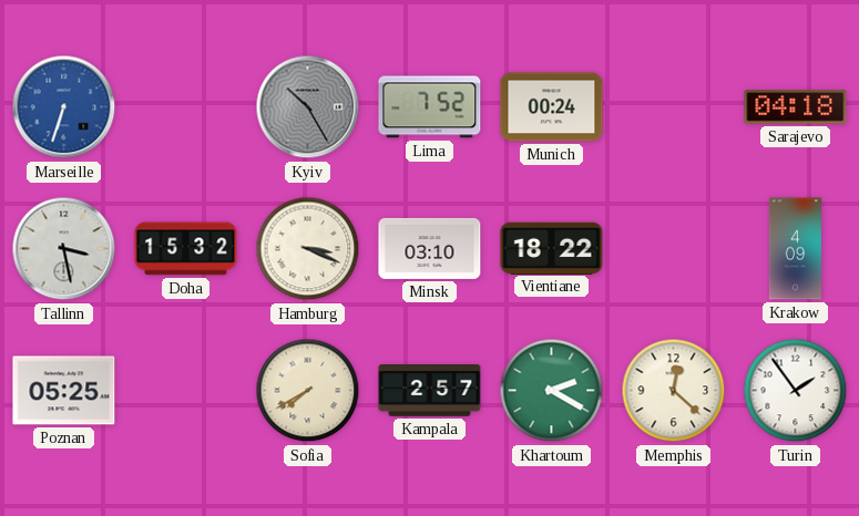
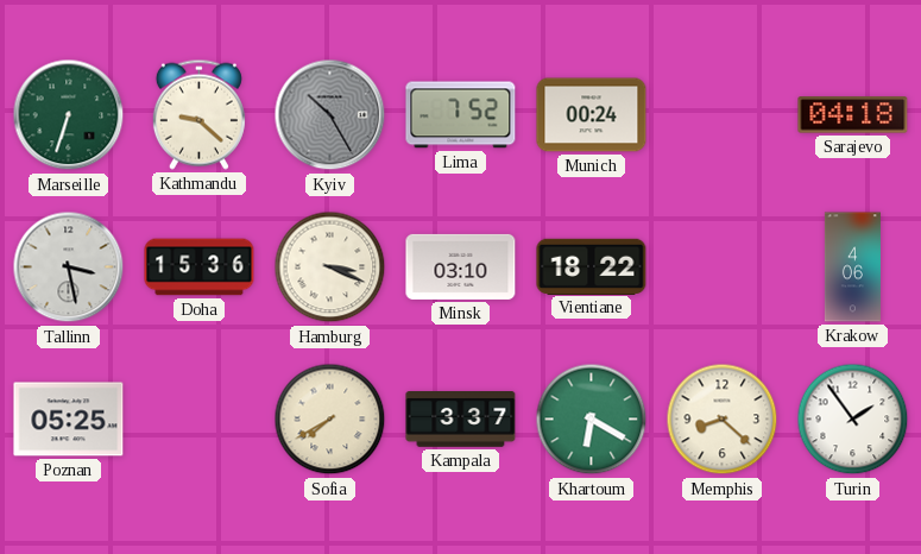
Marseille dial: blue -> green (69, 115)
Kathmandu: none -> 9:22 (198, 114)
Doha: 15:32 -> 15:36 (200, 267)
Krakow: 4:09 -> 4:06 (852, 267)
Kampala: 2:57 -> 3:37 (461, 420)
Khartoum: 2:20 -> 6:20 (592, 420)
Memphis: 12:22 -> 8:22 (723, 420)
